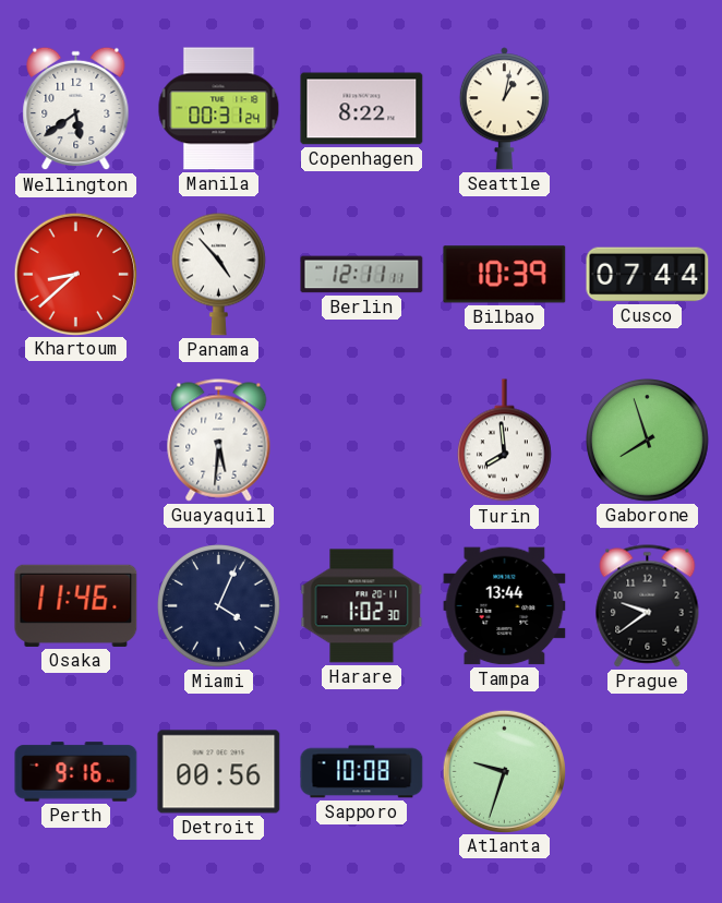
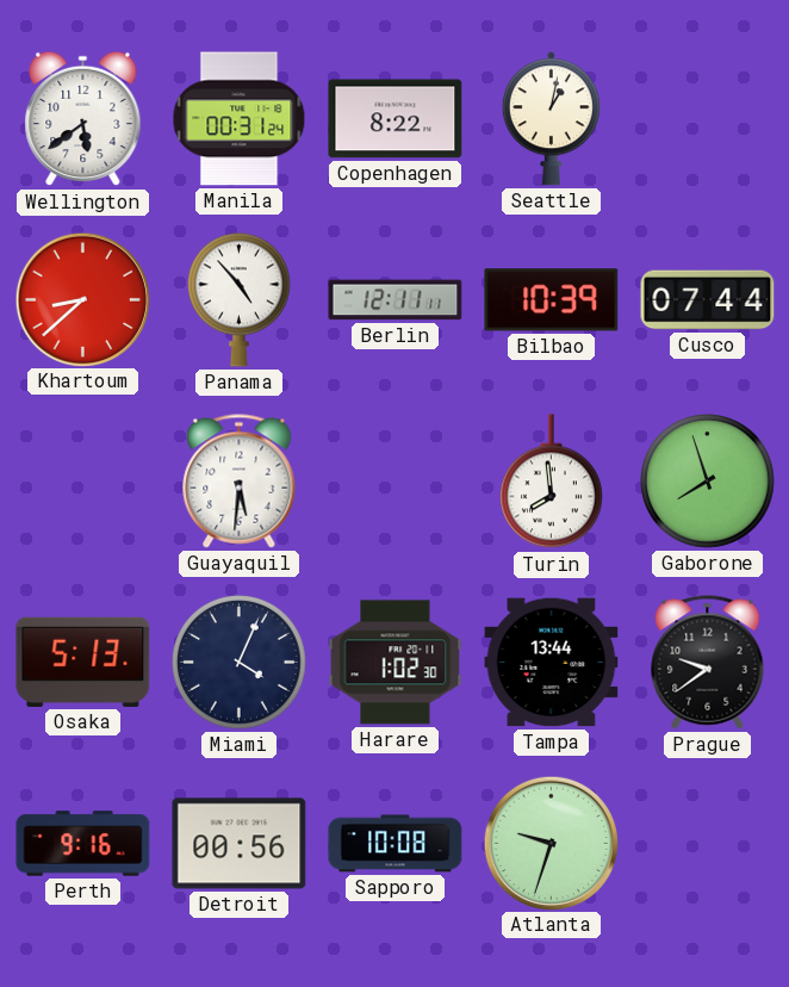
Osaka: 11:46 -> 5:13 (83, 662)
